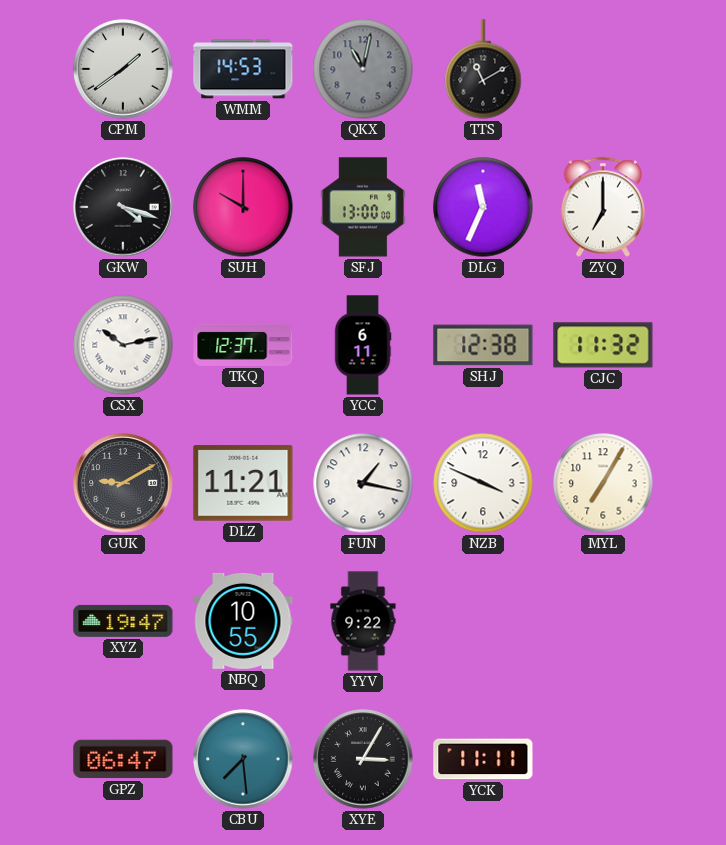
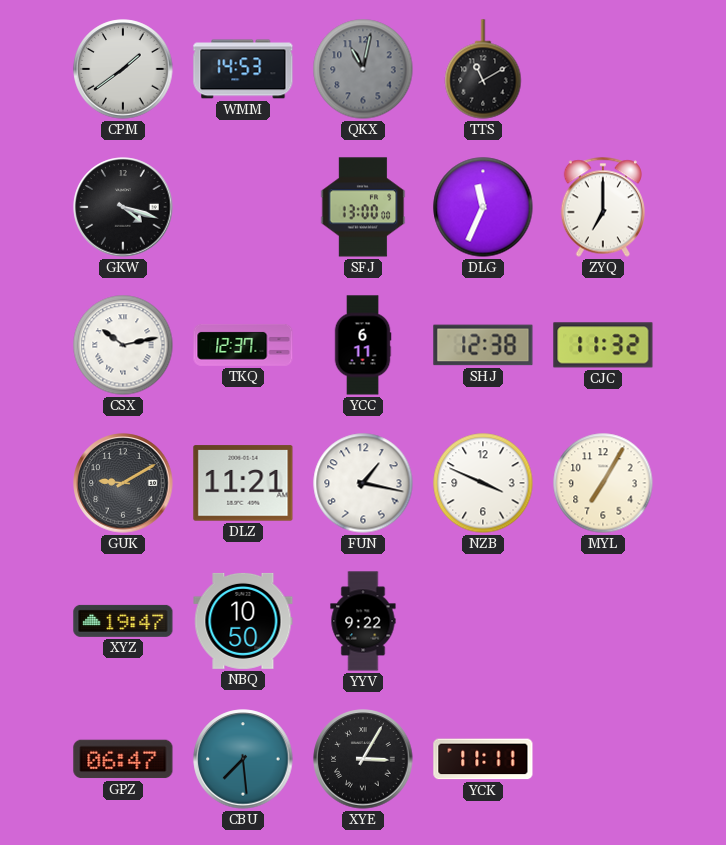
SUH: 10:00 -> none (243, 207)
NBQ: 10:55 -> 10:50 (243, 621)
